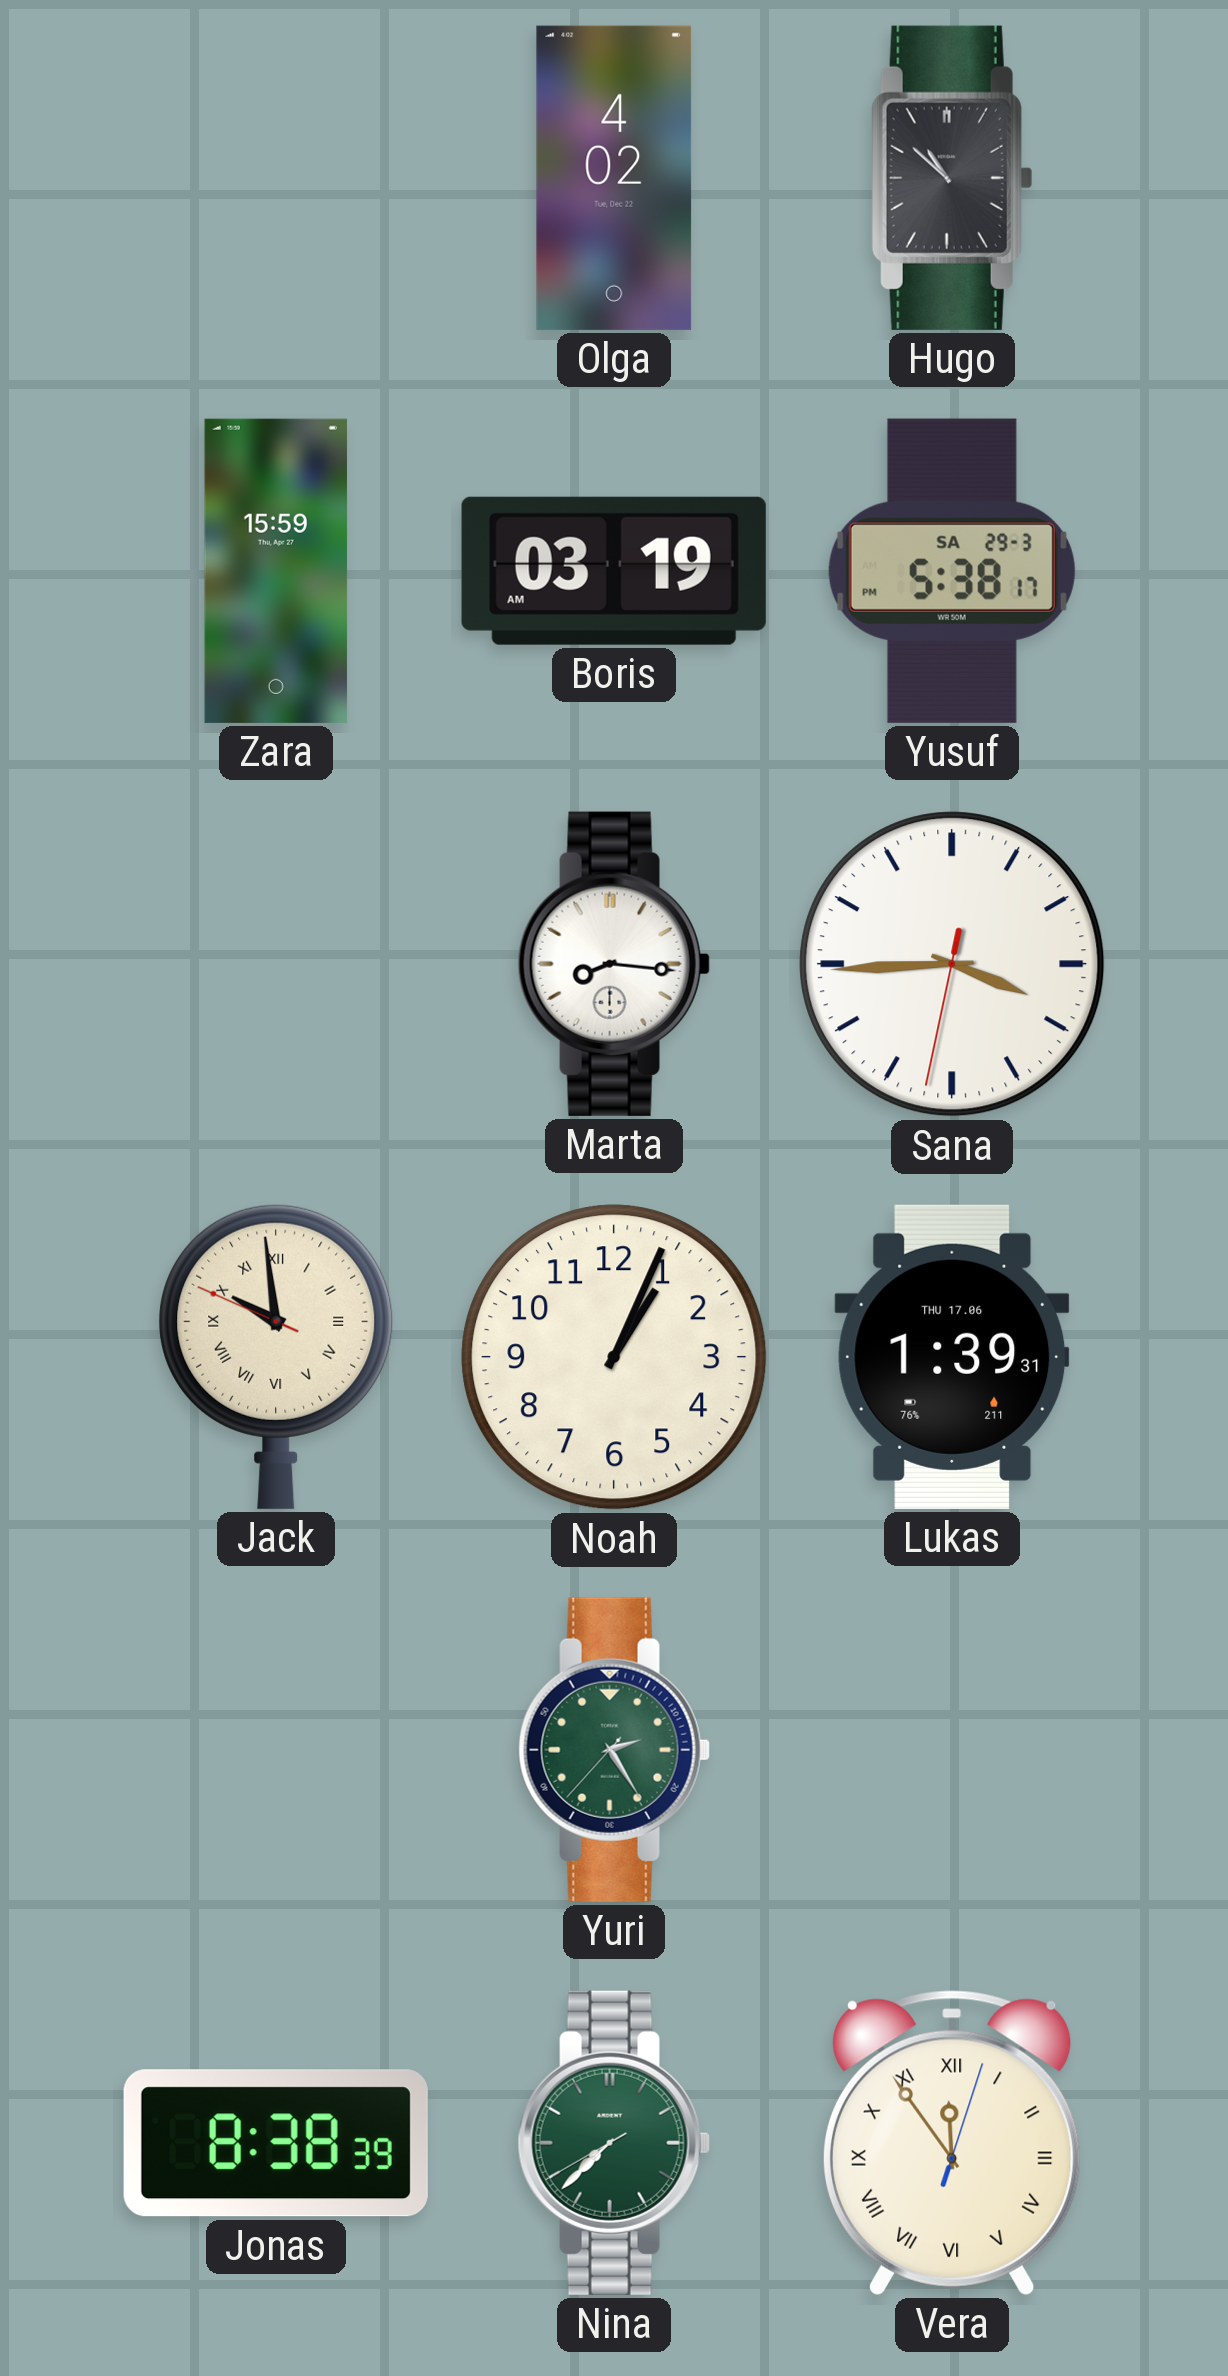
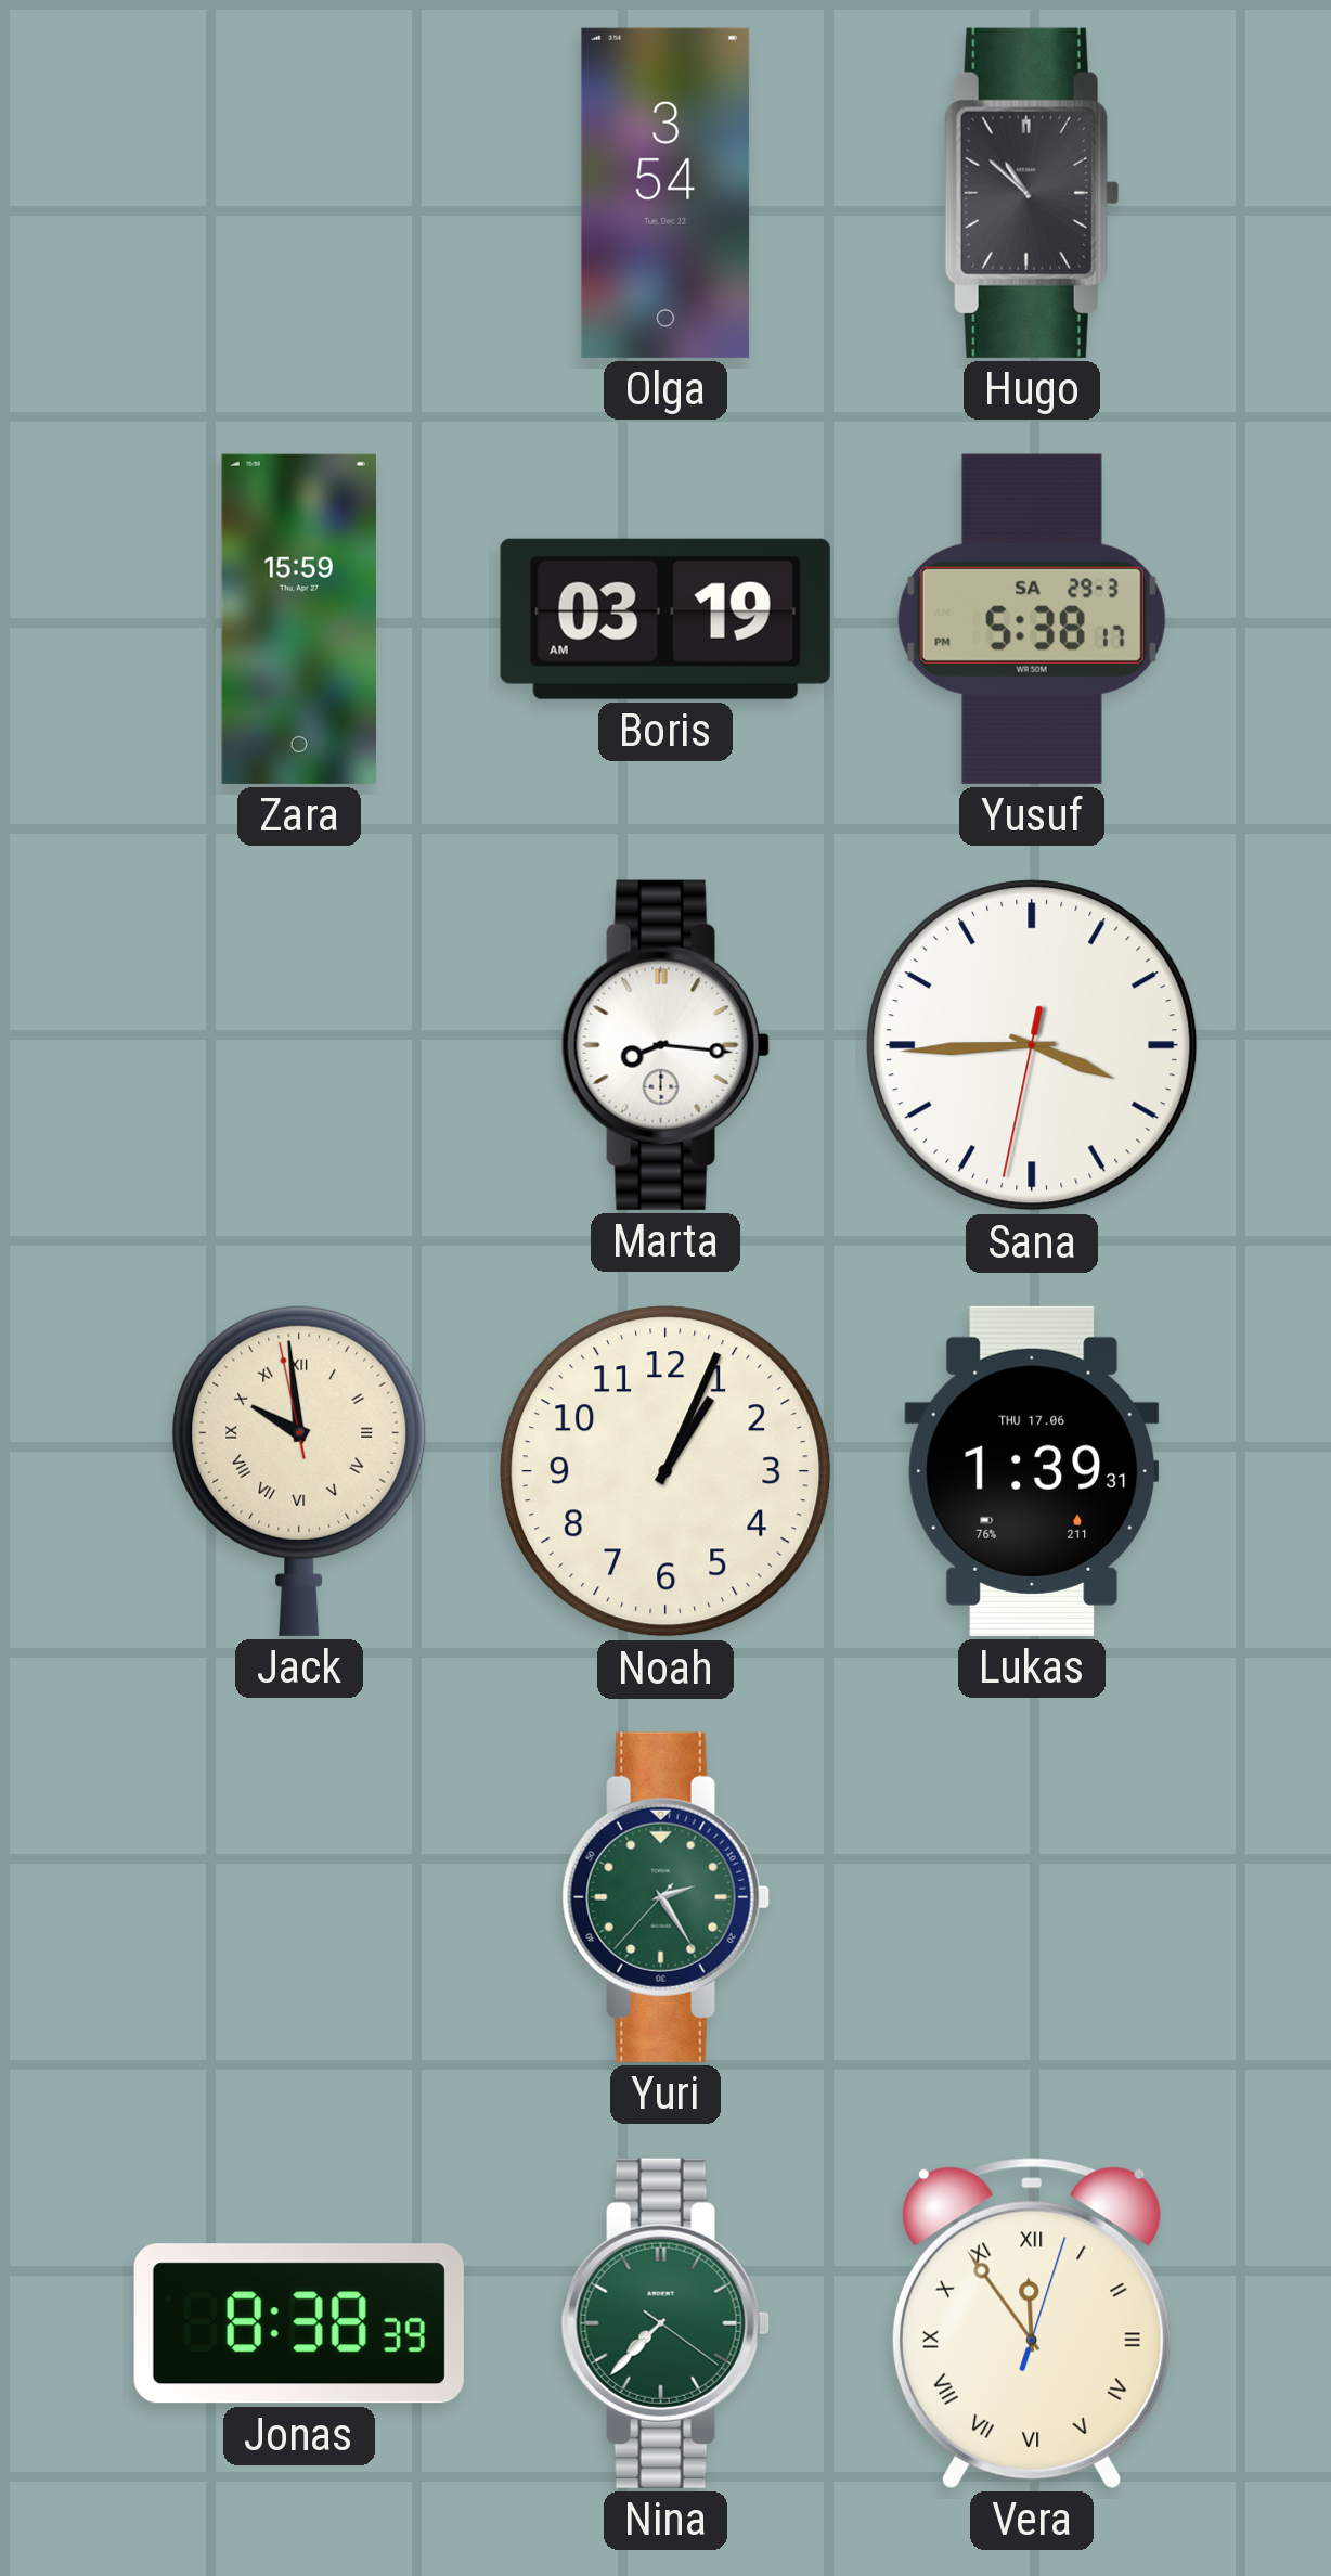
Olga: 4:02 -> 3:54 (665, 193)
Jack: 9:58:49 -> 9:58:58 (299, 1470)
Nina: 7:37:40 -> 7:37:21 (665, 2323)
